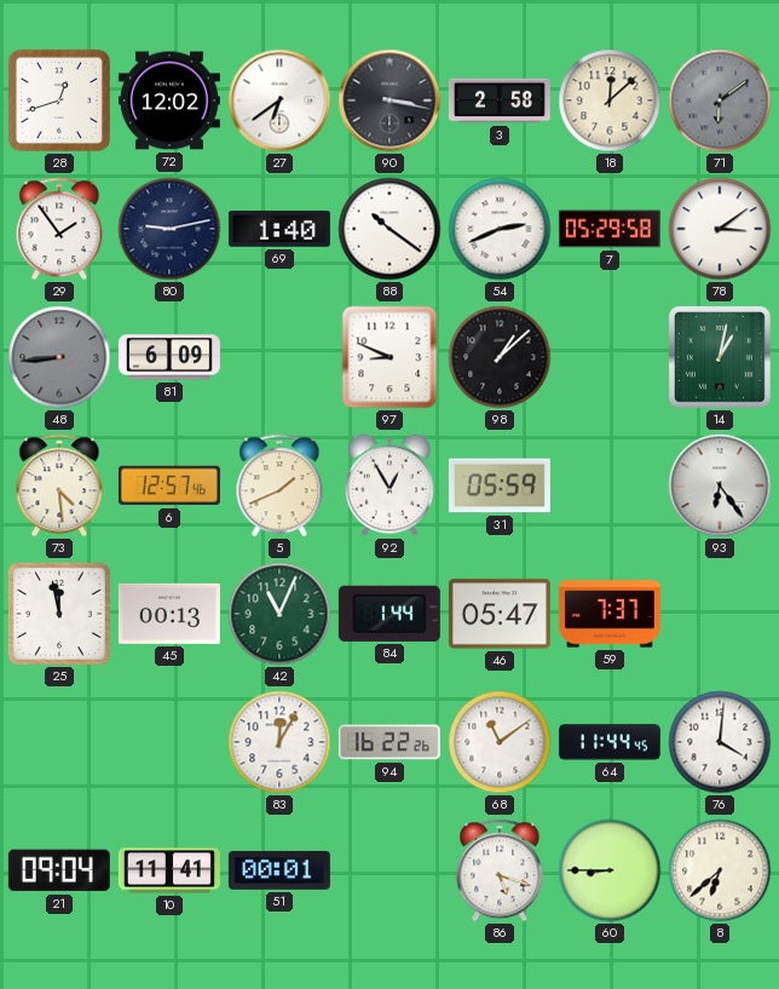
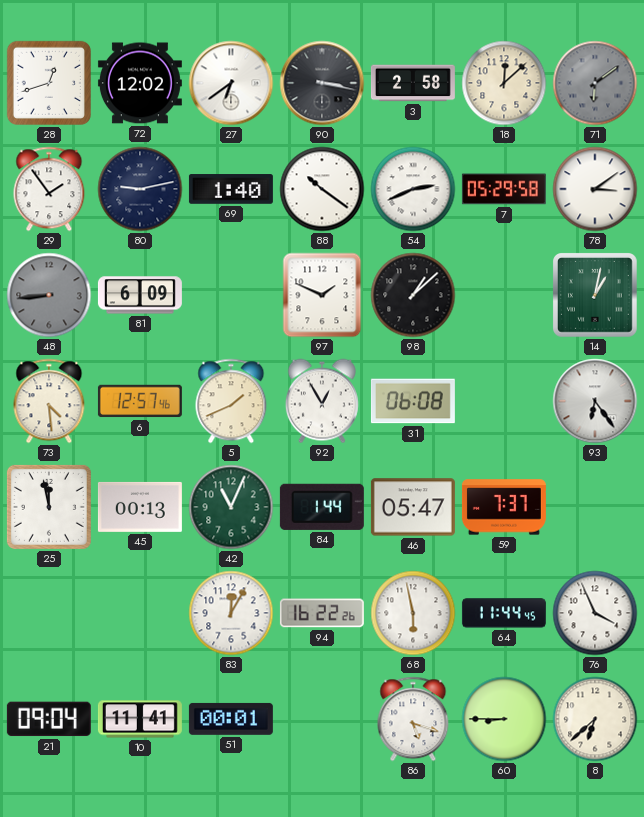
97: 8:49 -> 1:49 (322, 295)
31: 05:59 -> 06:08 (413, 401)
68: 11:09 -> 5:58 (413, 613)
76: 4:01 -> 3:56 (595, 613)
